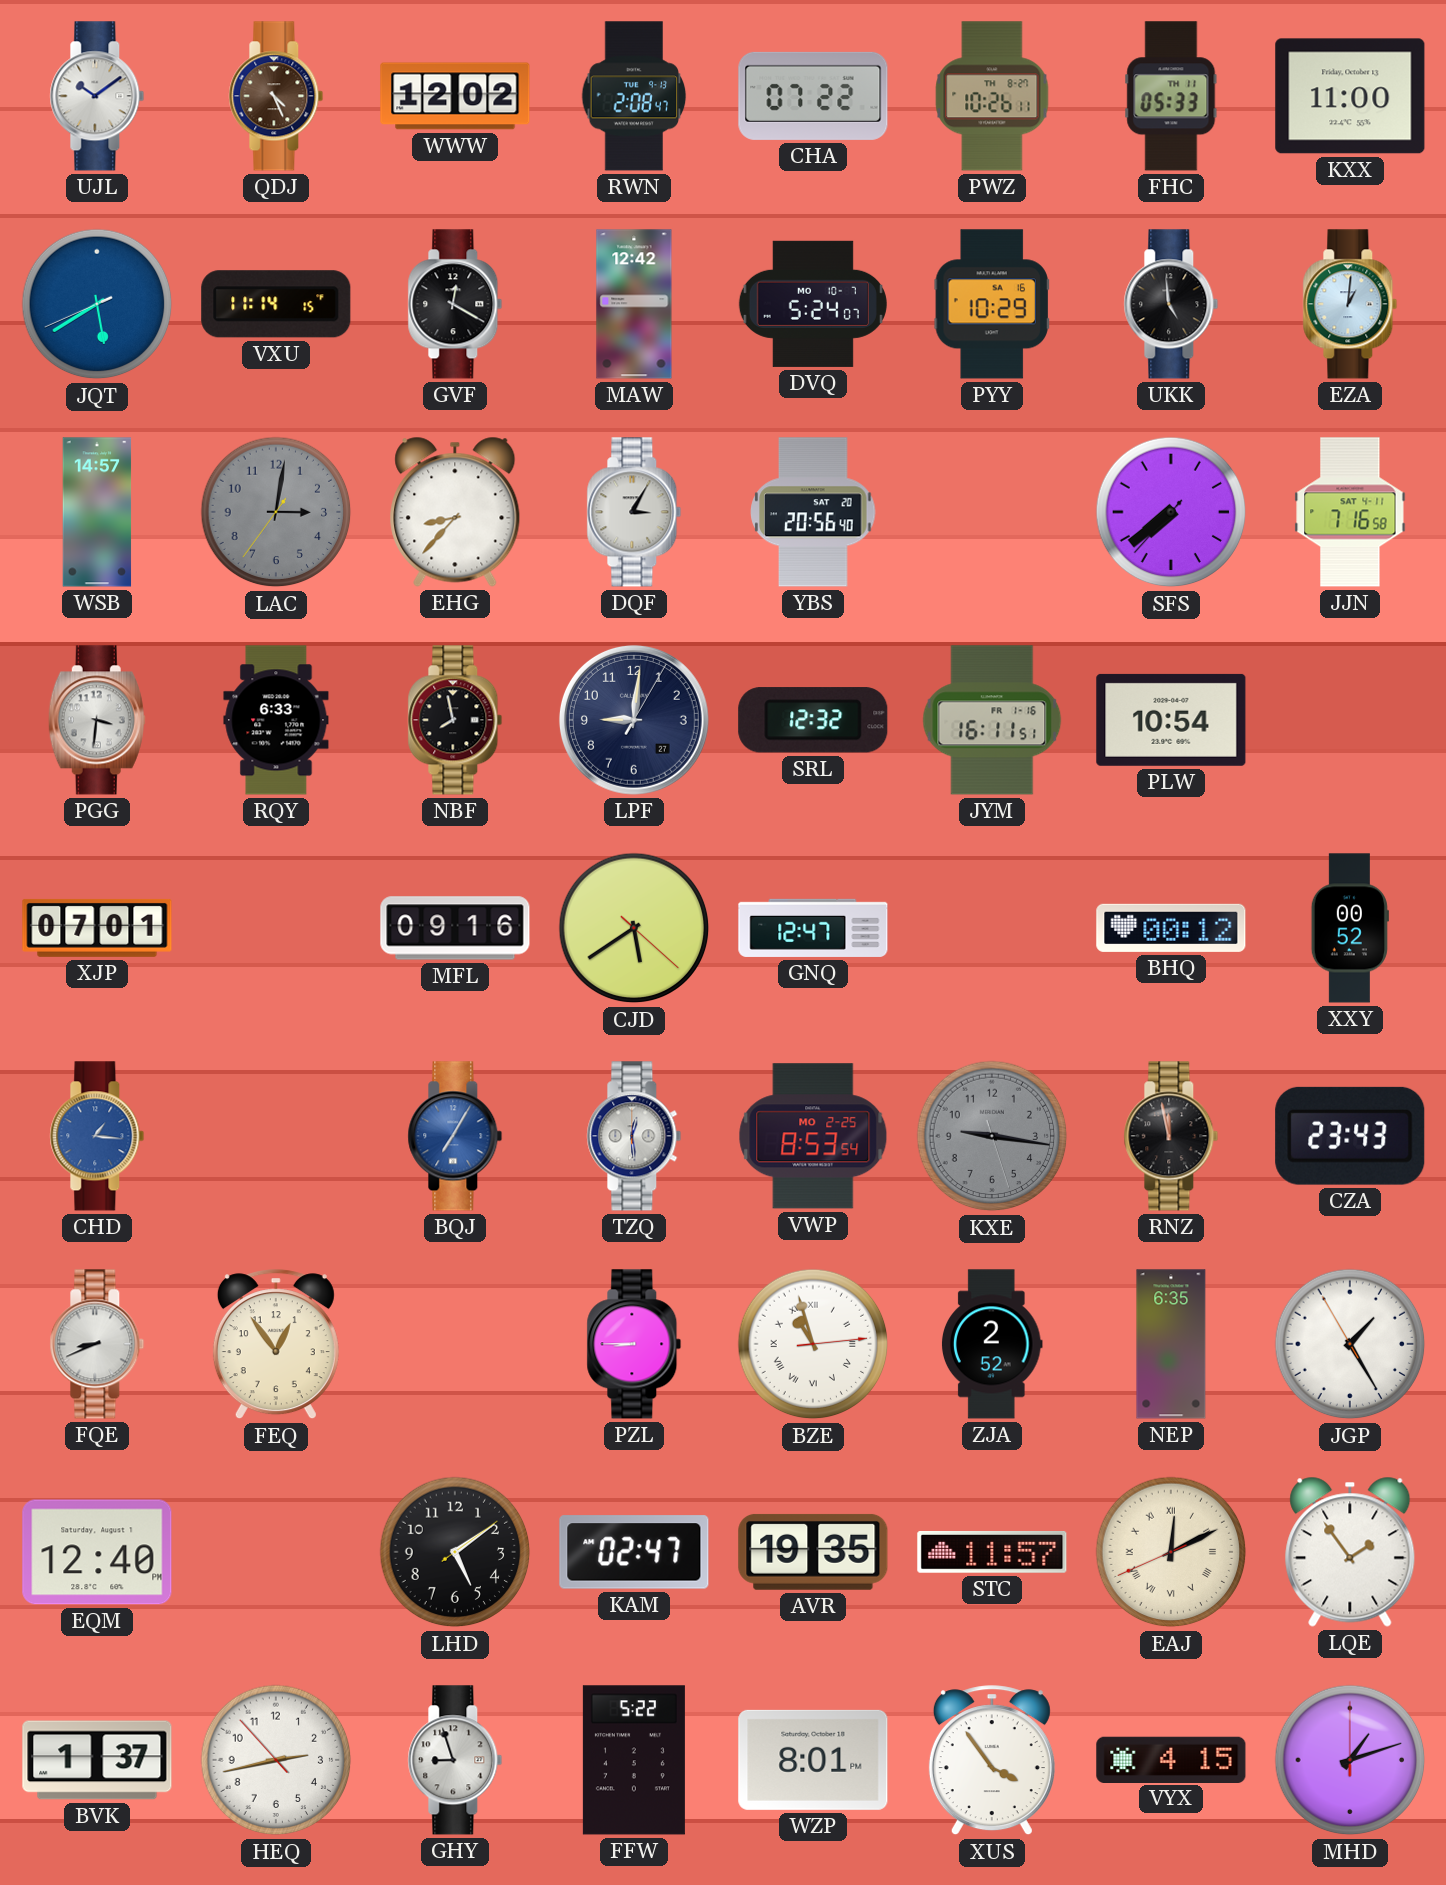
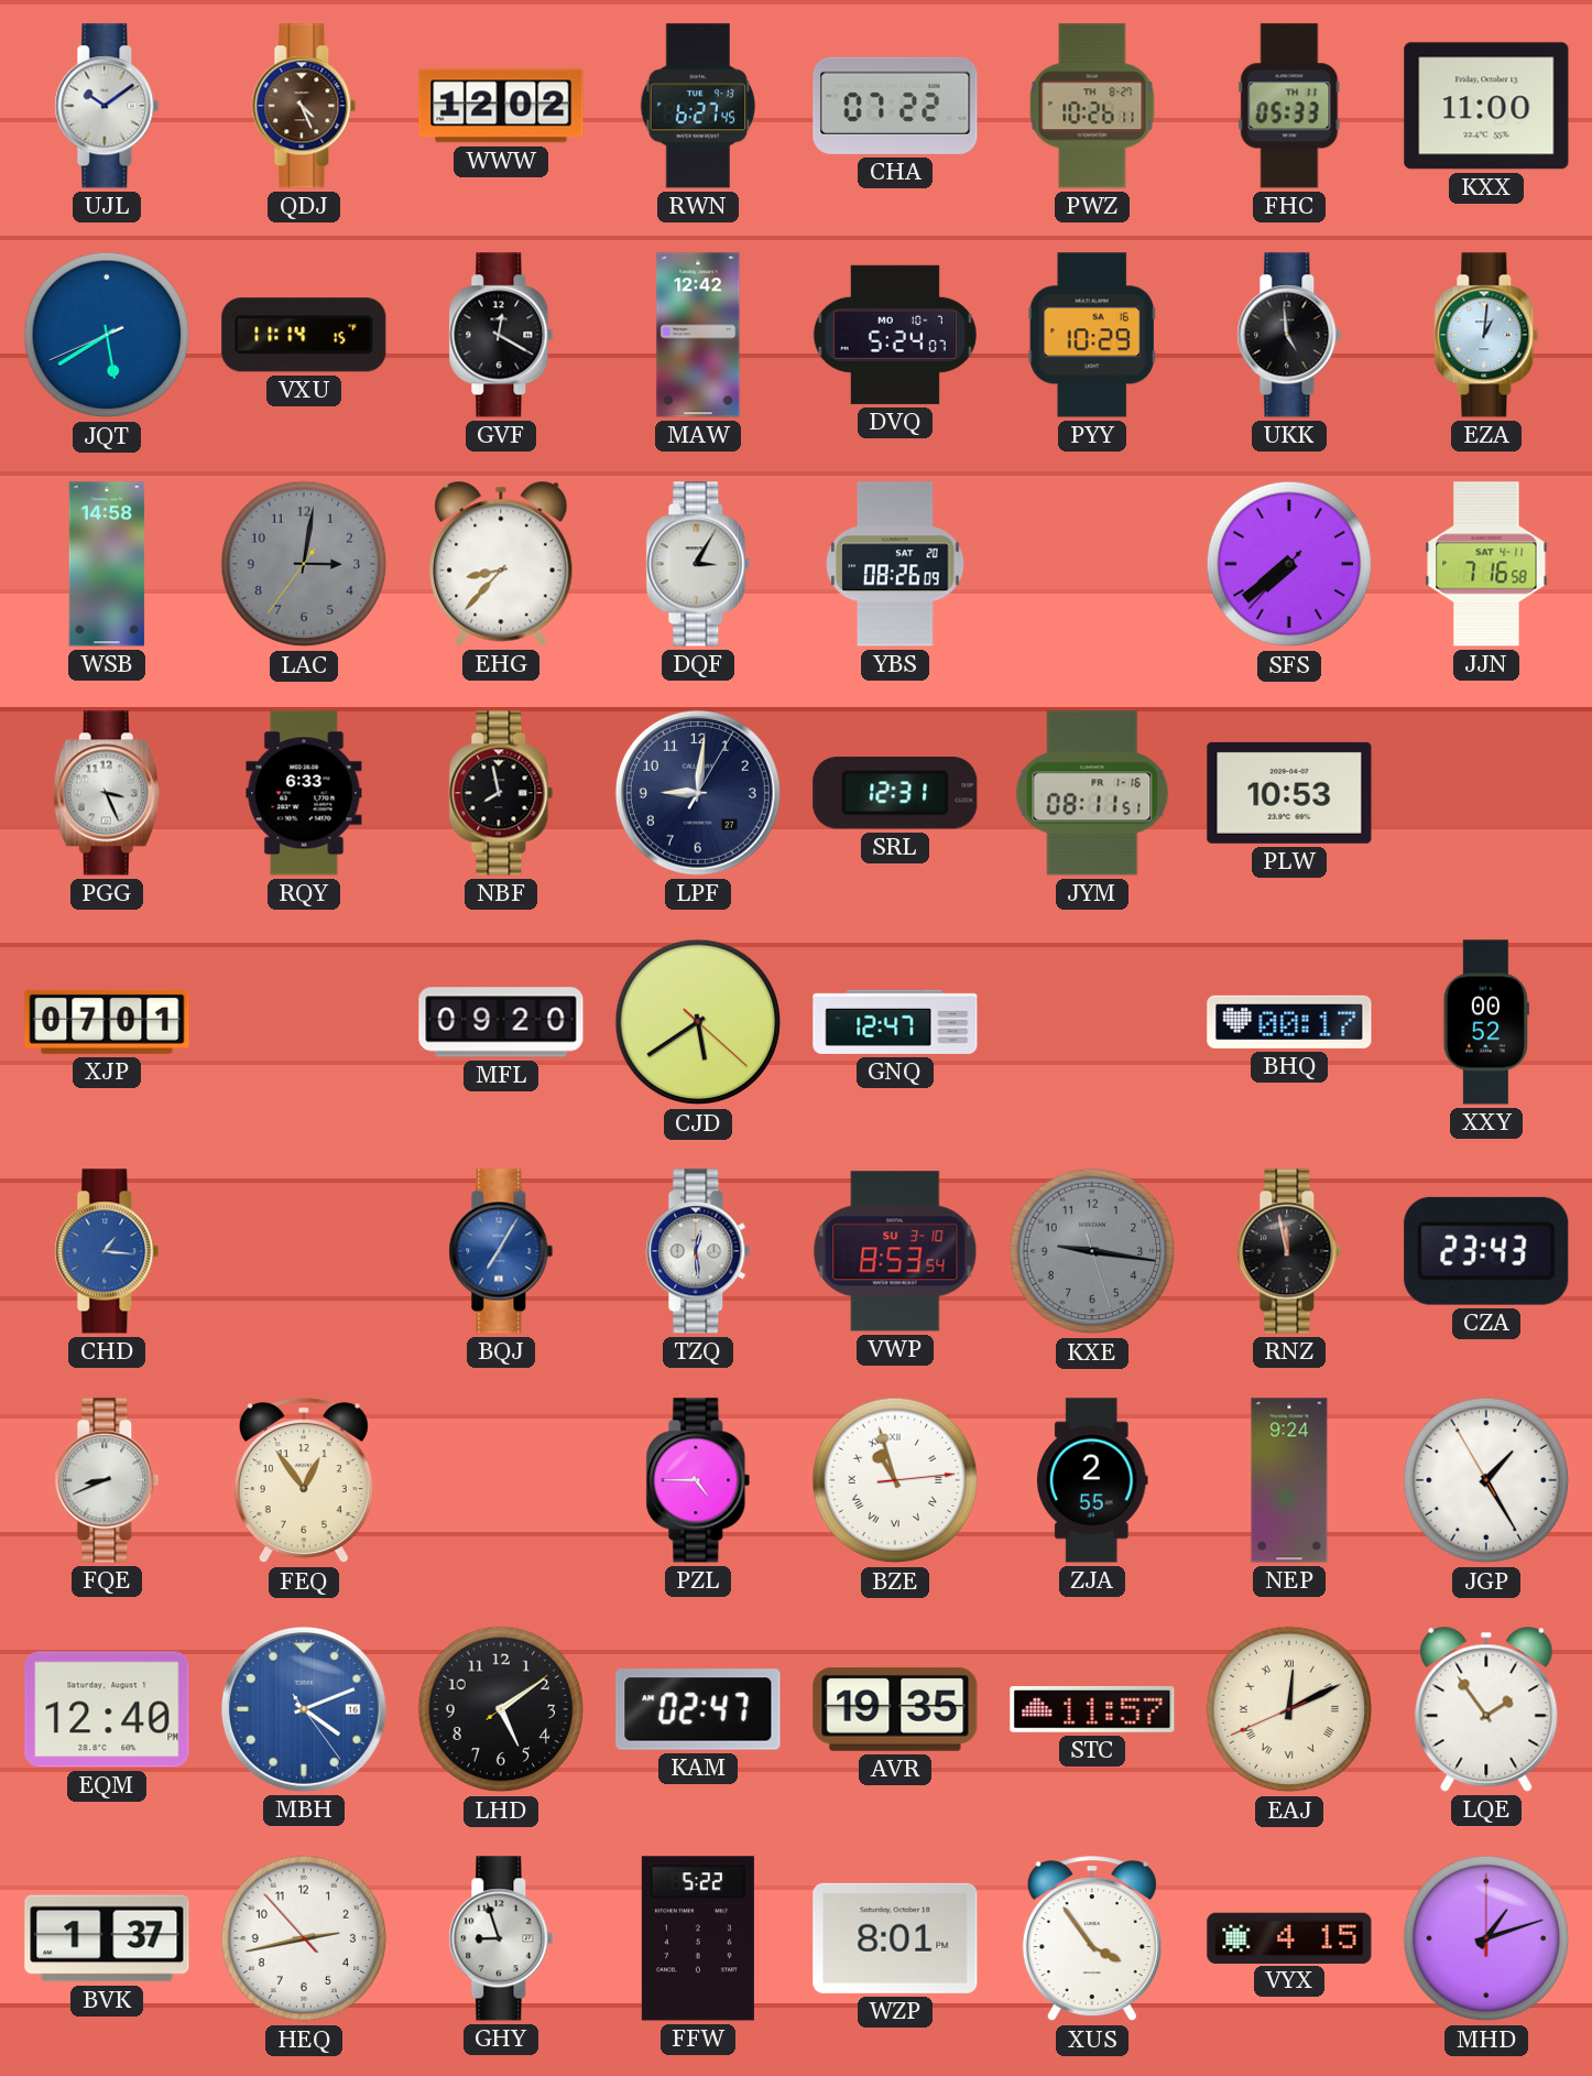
RWN: 2:08 -> 6:27 (698, 106)
WSB: 14:57 -> 14:58 (107, 564)
YBS: 20:56 -> 08:26 (895, 564)
PGG: 3:31 -> 3:26 (107, 793)
SRL: 12:32 -> 12:31 (895, 793)
JYM: 16:11 -> 08:11 (1092, 793)
PLW: 10:54 -> 10:53 (1289, 793)
MFL: 09:16 -> 09:20 (501, 1022)
BHQ: 00:12 -> 00:17 (1289, 1022)
VWP date: MO 2-25 -> SU 3-10 (895, 1251)
PZL: 8:45 -> 4:45 (698, 1480)
ZJA: 2:52 -> 2:55 (1093, 1480)
NEP: 6:35 -> 9:24 (1289, 1480)
MBH: none -> 4:11 (304, 1709)
